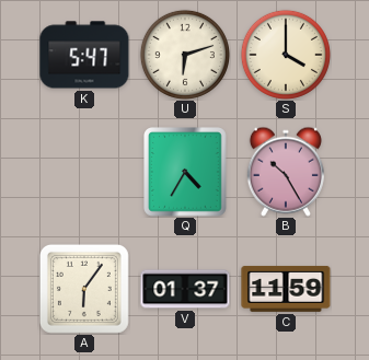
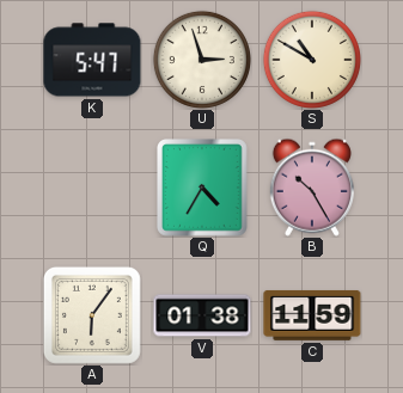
U: 6:12 -> 2:57 (202, 60)
S: 4:00 -> 10:50 (312, 60)
V: 01:37 -> 01:38 (202, 315)
